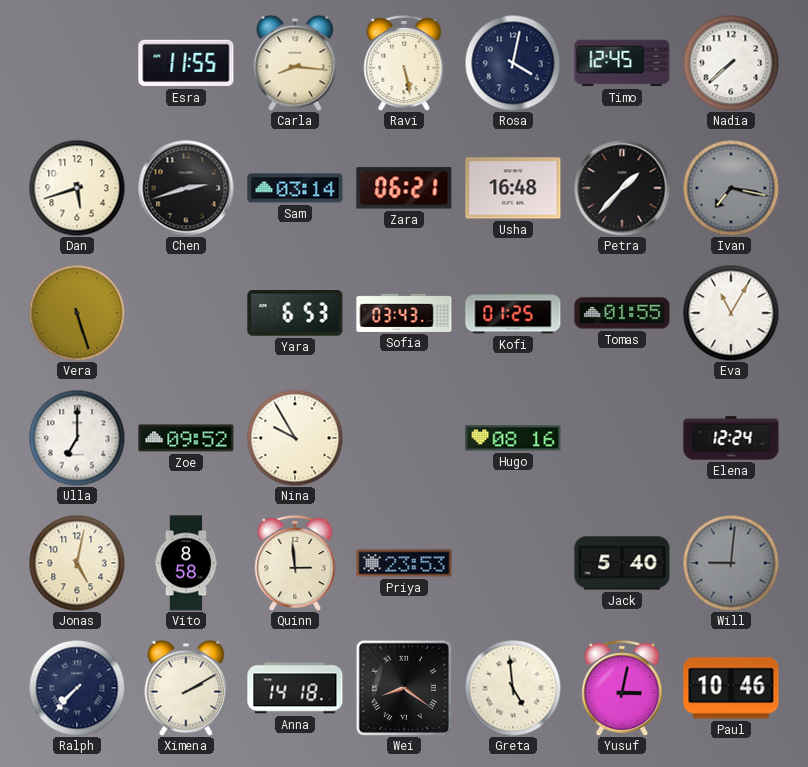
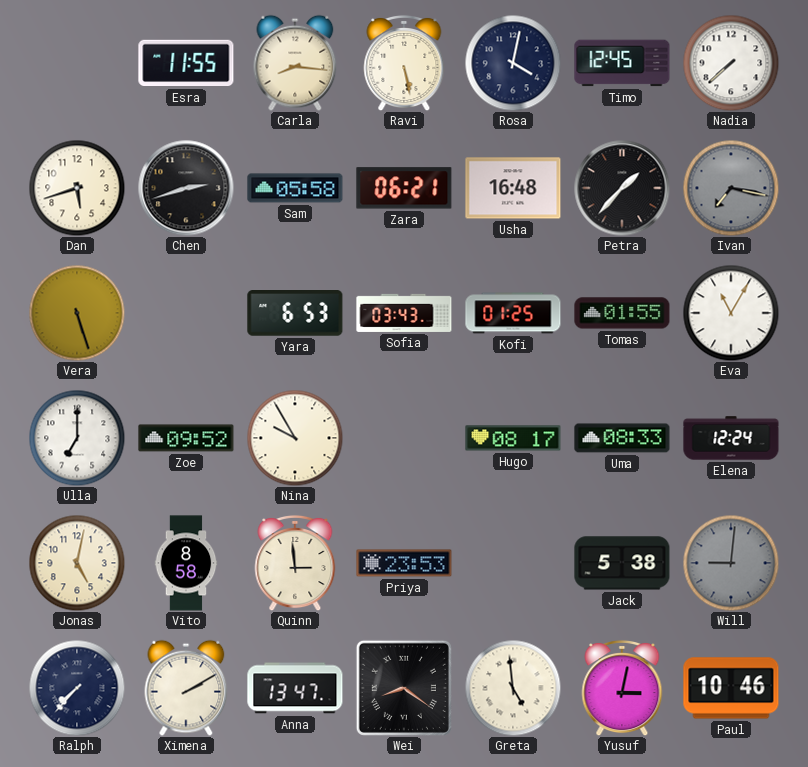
Sam: 03:14 -> 05:58 (295, 188)
Hugo: 08:16 -> 08:17 (513, 438)
Uma: none -> 08:33 (622, 438)
Jack: 5:40 -> 5:38 (622, 563)
Anna: 14:18 -> 13:47 (295, 688)
